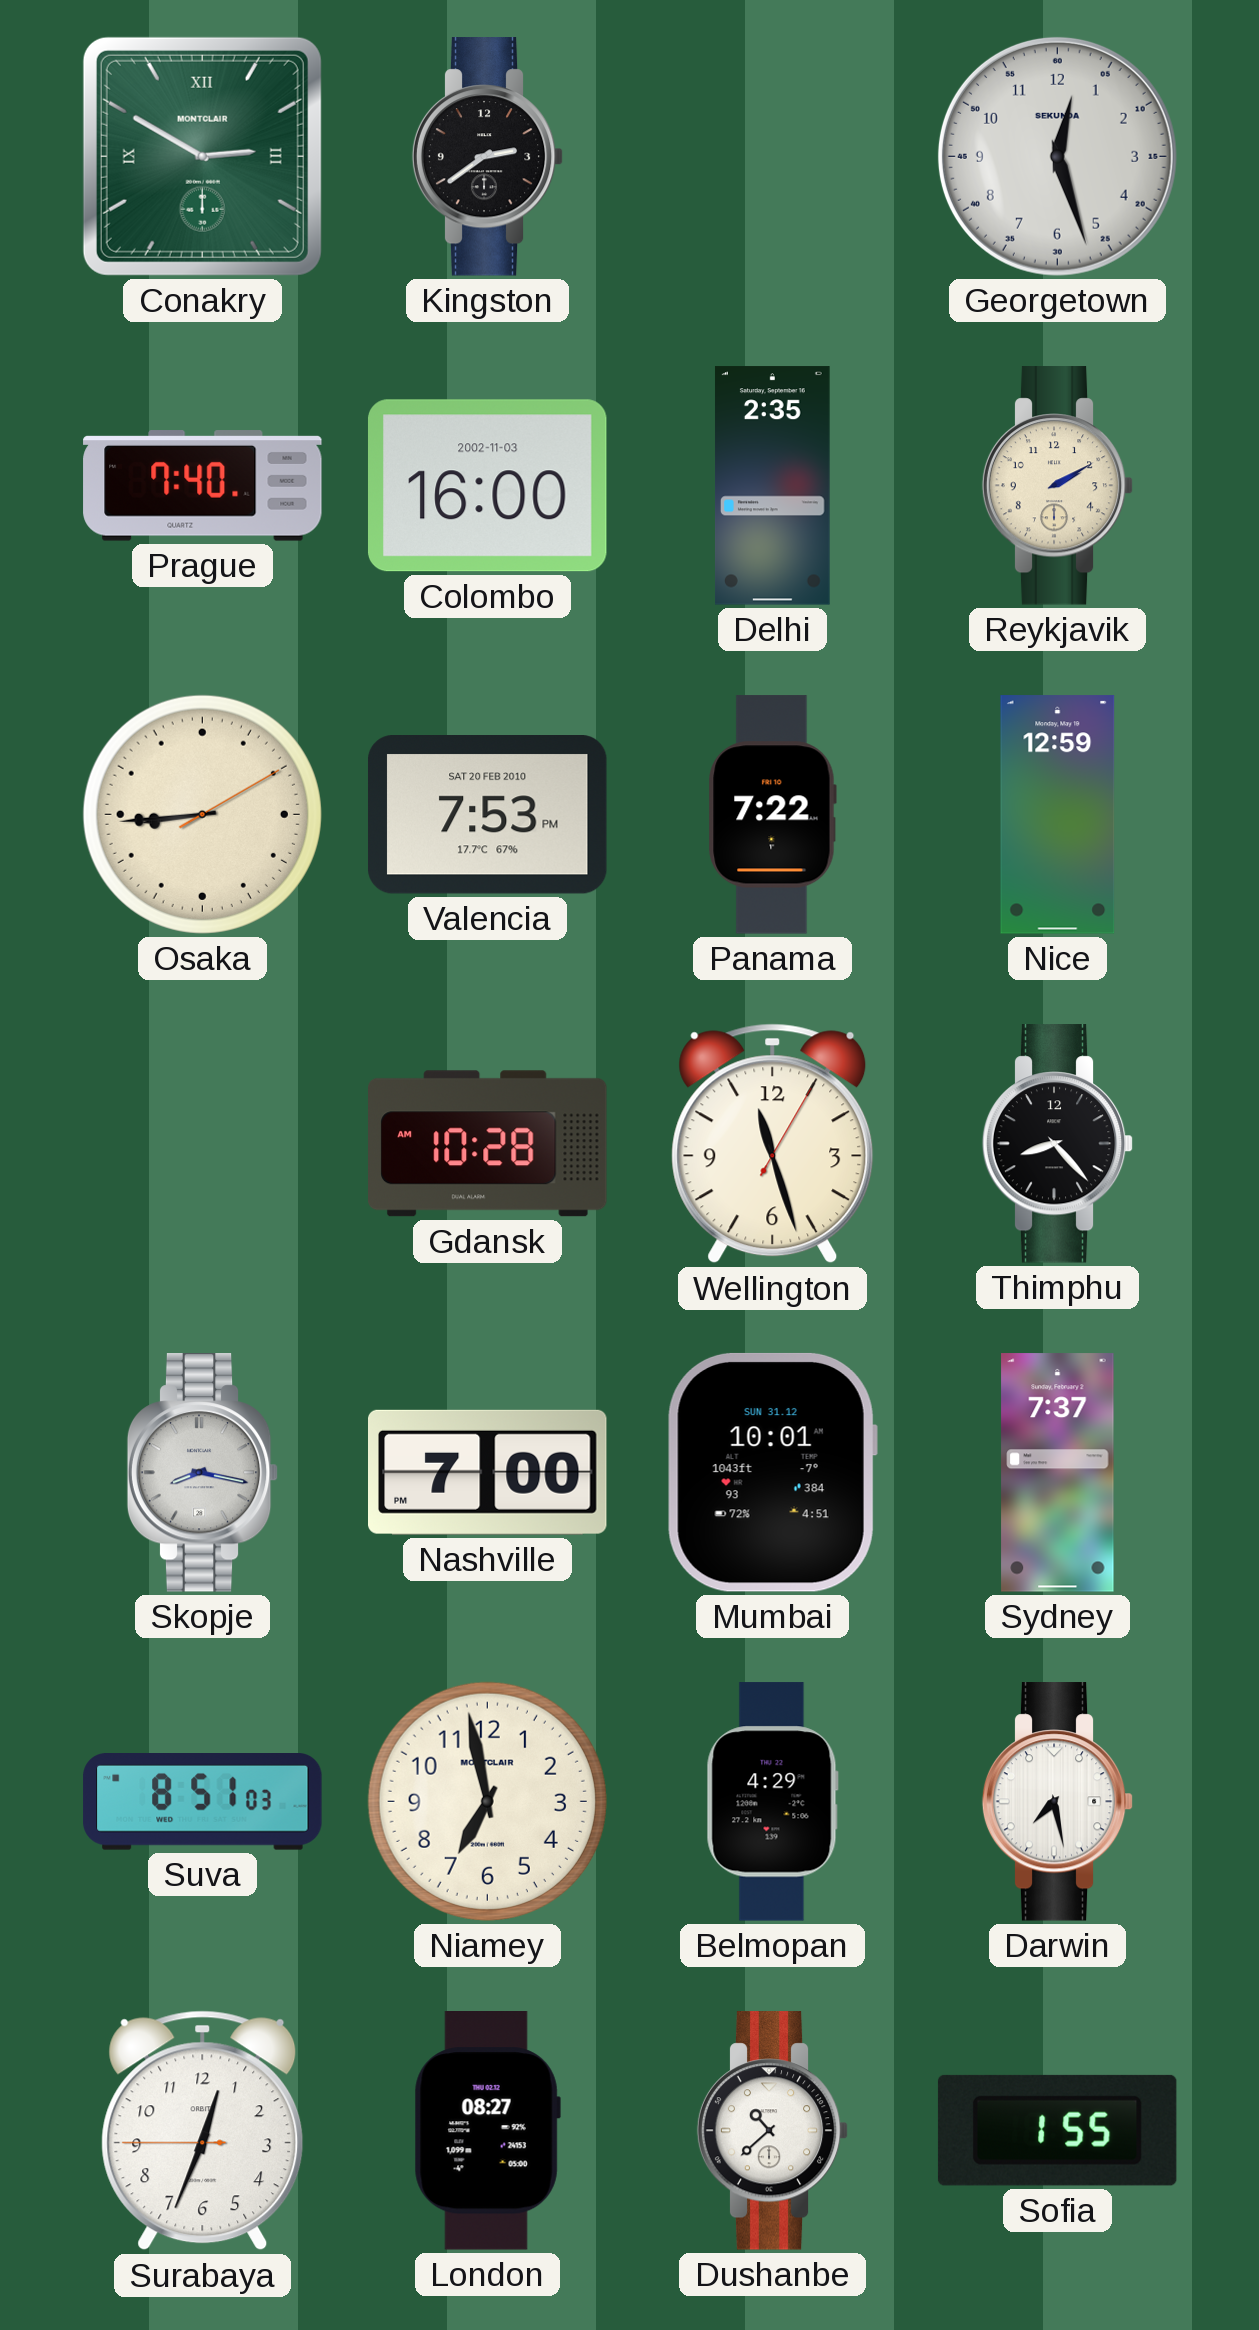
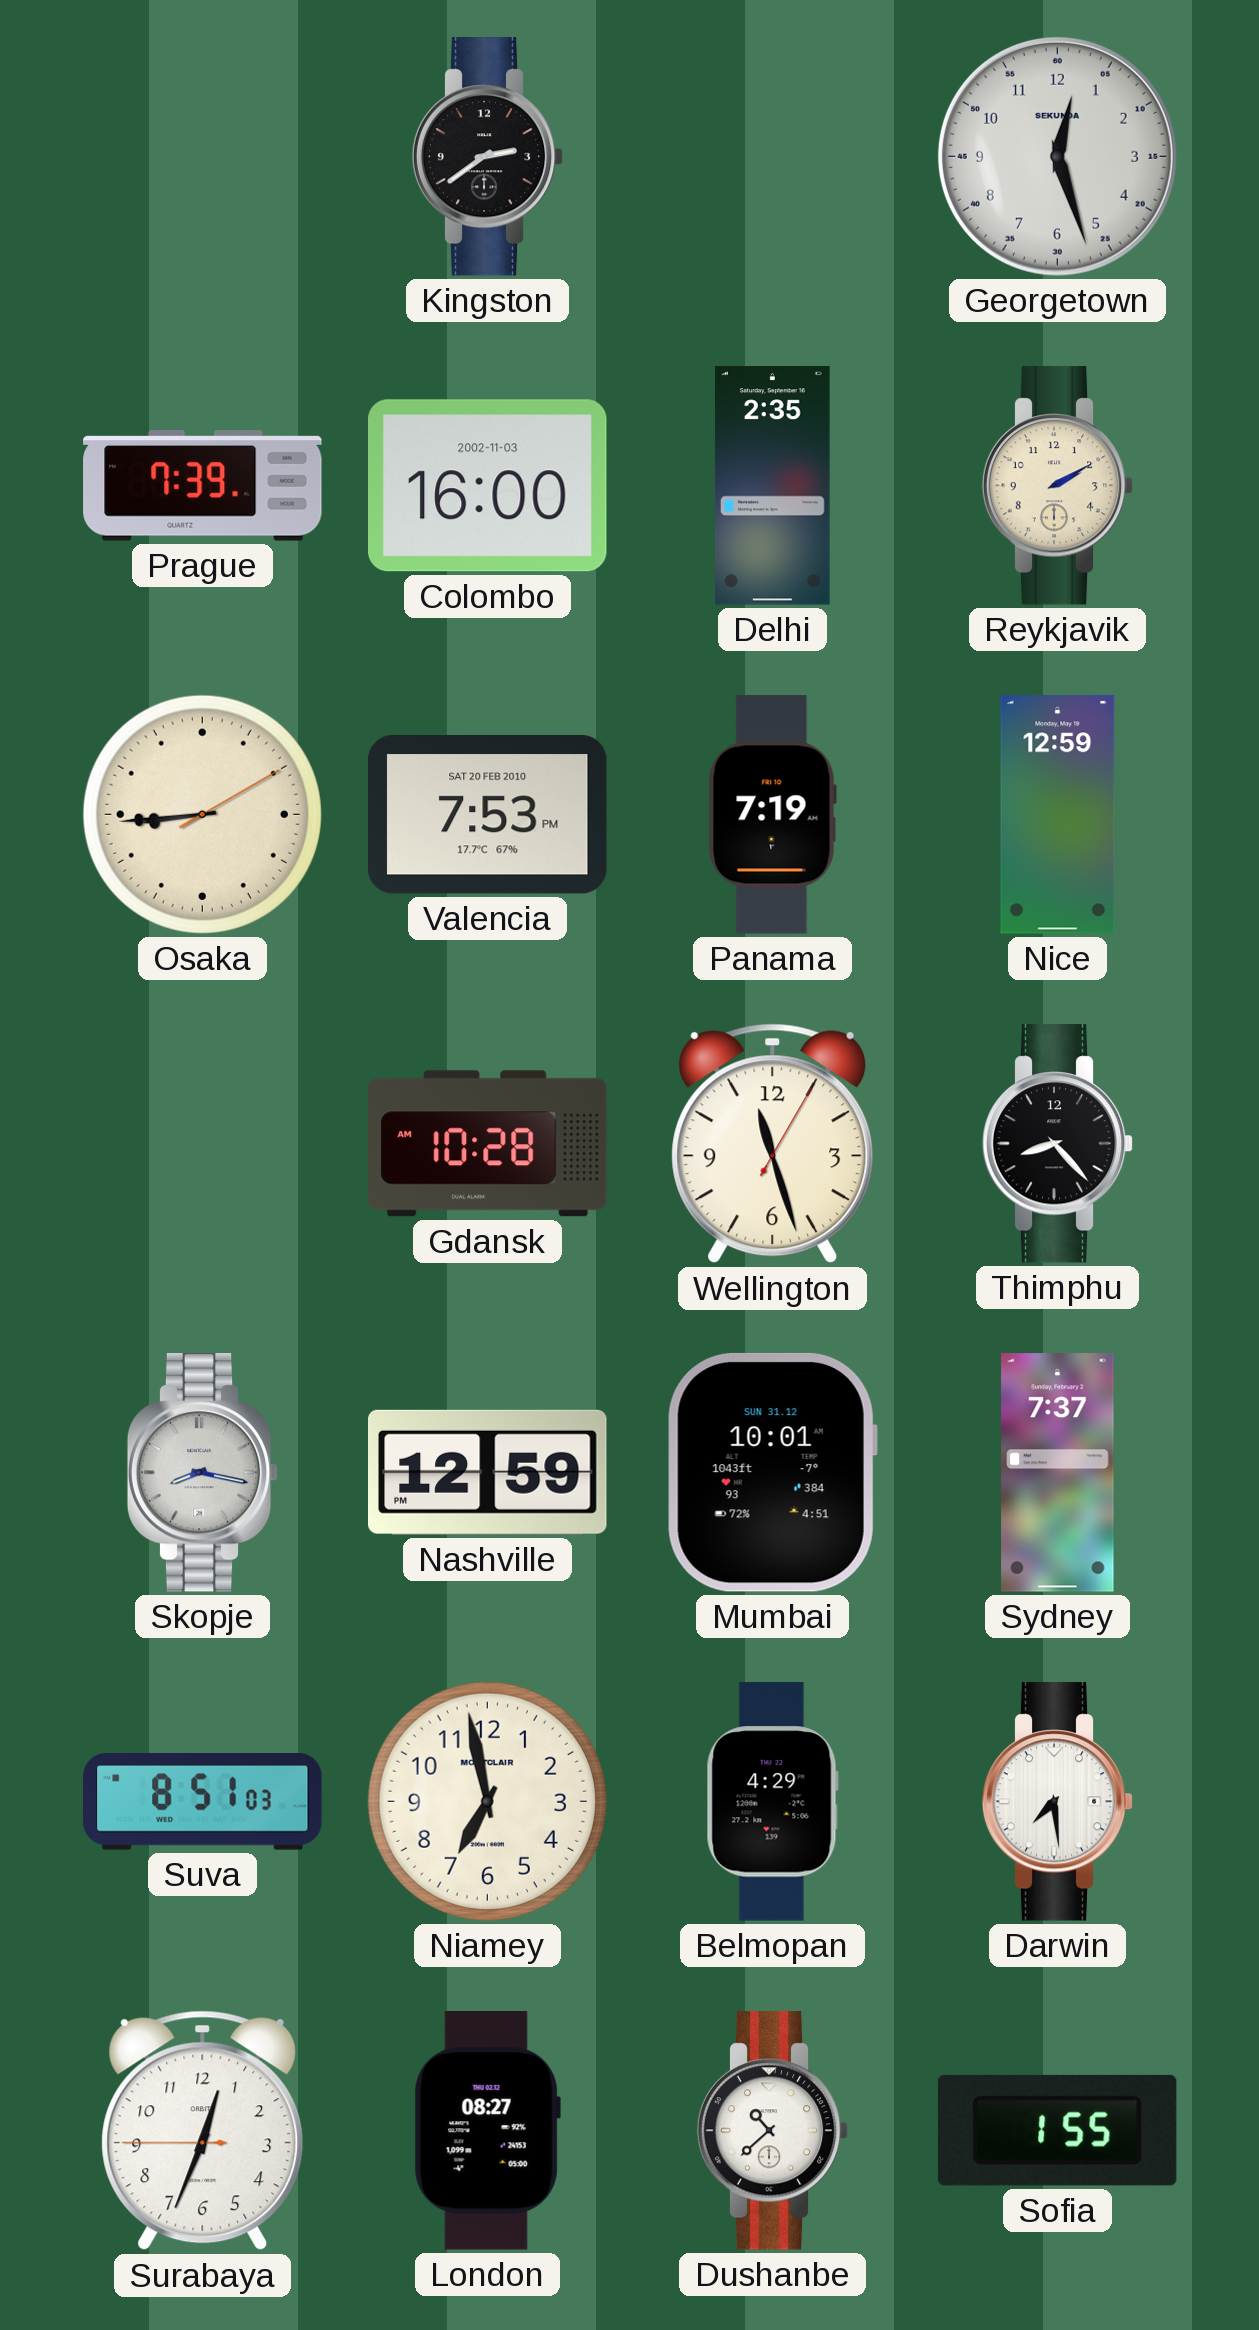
Conakry: 2:50 -> none (202, 156)
Prague: 7:40 -> 7:39 (203, 486)
Panama: 7:22 -> 7:19 (772, 815)
Nashville: 7:00 -> 12:59 (488, 1472)
Darwin: 7:28 -> 7:29 (1058, 1802)
